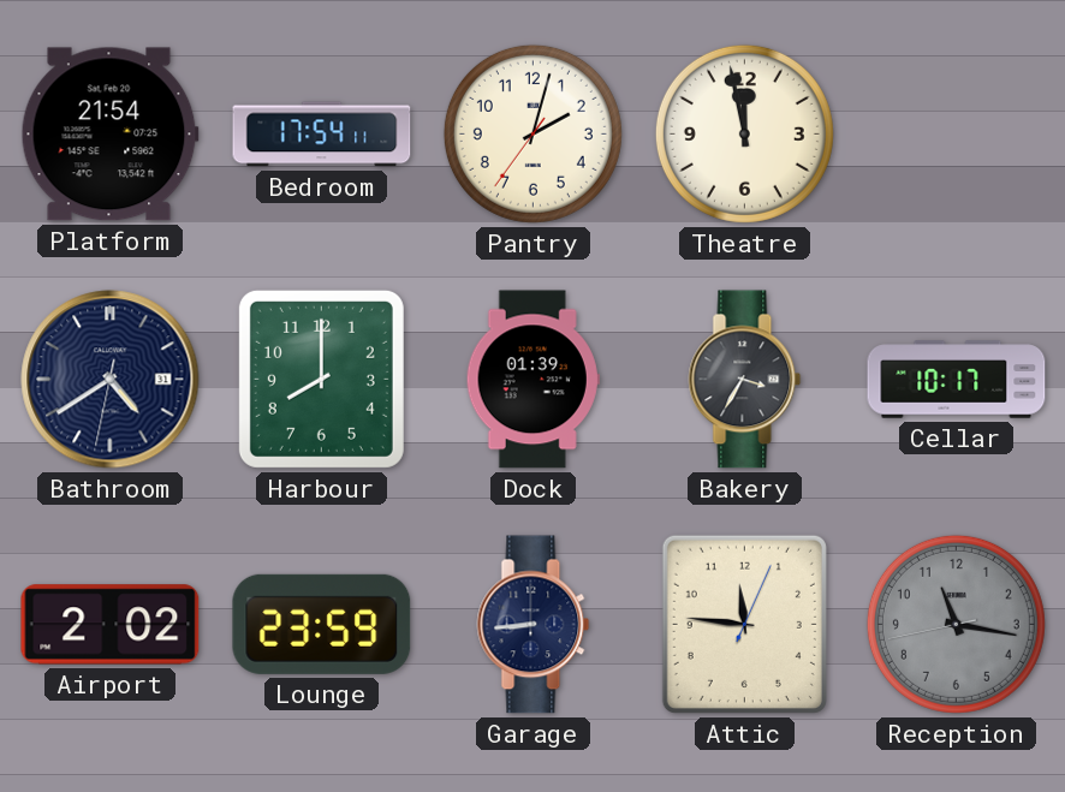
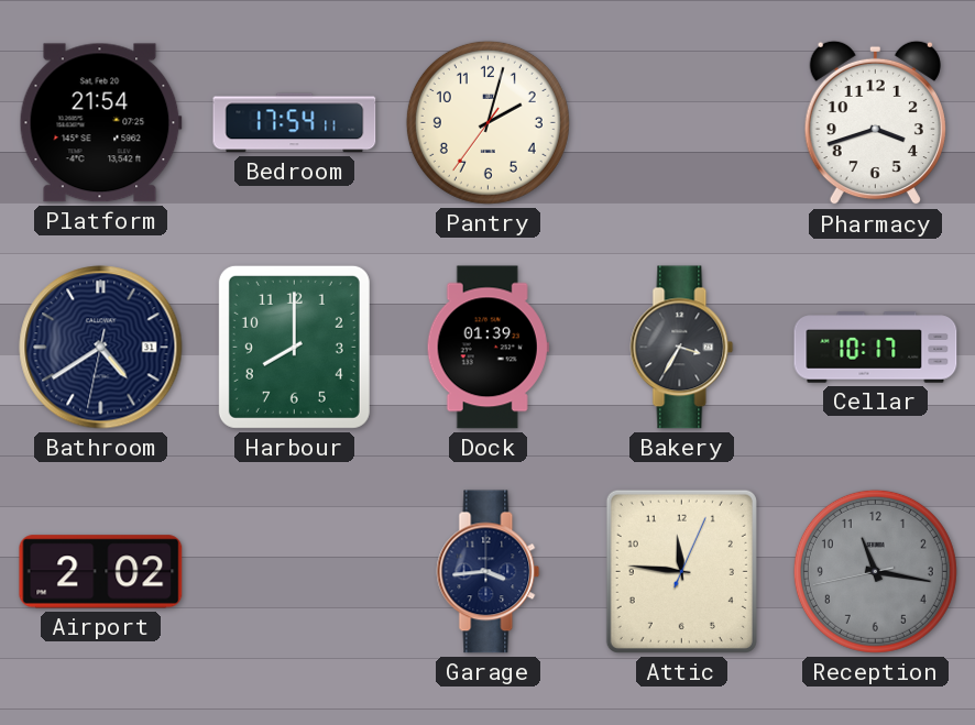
Theatre: 11:58 -> none (744, 133)
Pharmacy: none -> 3:42 (875, 123)
Lounge: 23:59 -> none (322, 624)
Garage: 8:44 -> 3:44 (489, 572)
